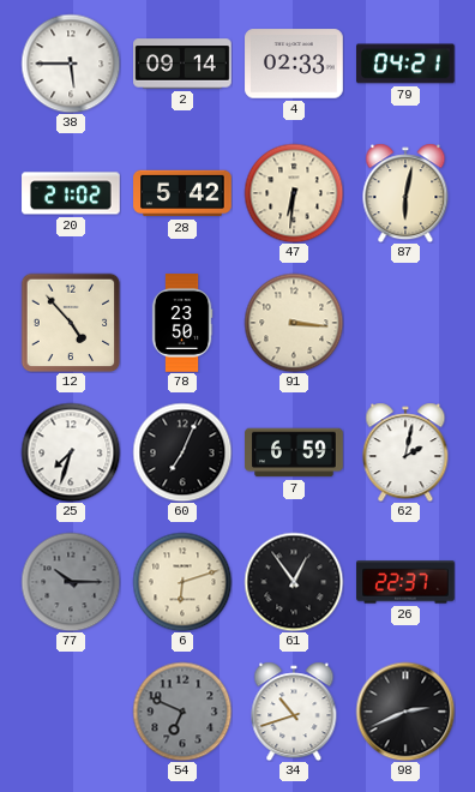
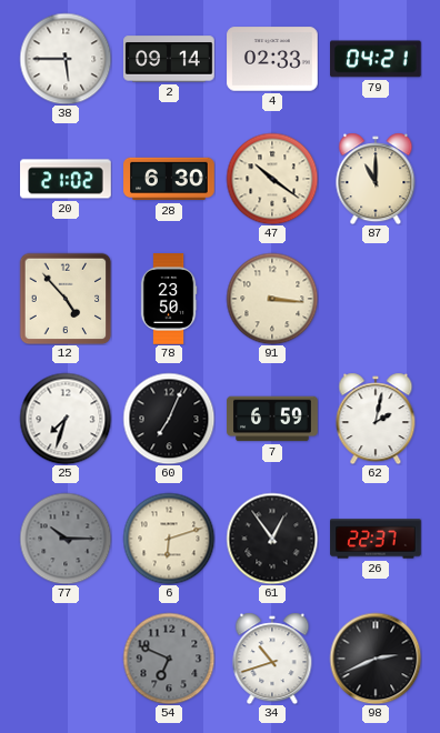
28: 5:42 -> 6:30 (169, 179)
47: 6:31 -> 10:21 (272, 179)
87: 6:02 -> 11:00 (376, 179)
